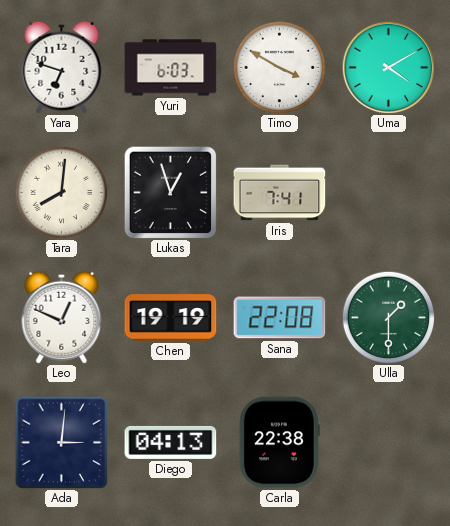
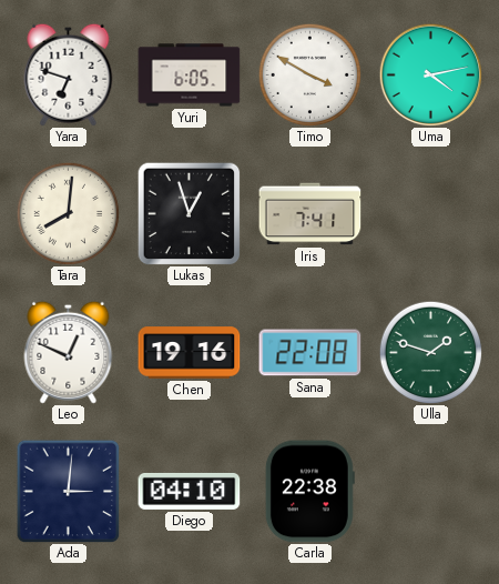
Yuri: 6:03 -> 6:05 (190, 75)
Uma: 4:10 -> 4:13 (430, 74)
Chen: 19:19 -> 19:16 (190, 353)
Ulla: 1:30 -> 1:48 (430, 352)
Diego: 04:13 -> 04:10 (190, 491)
